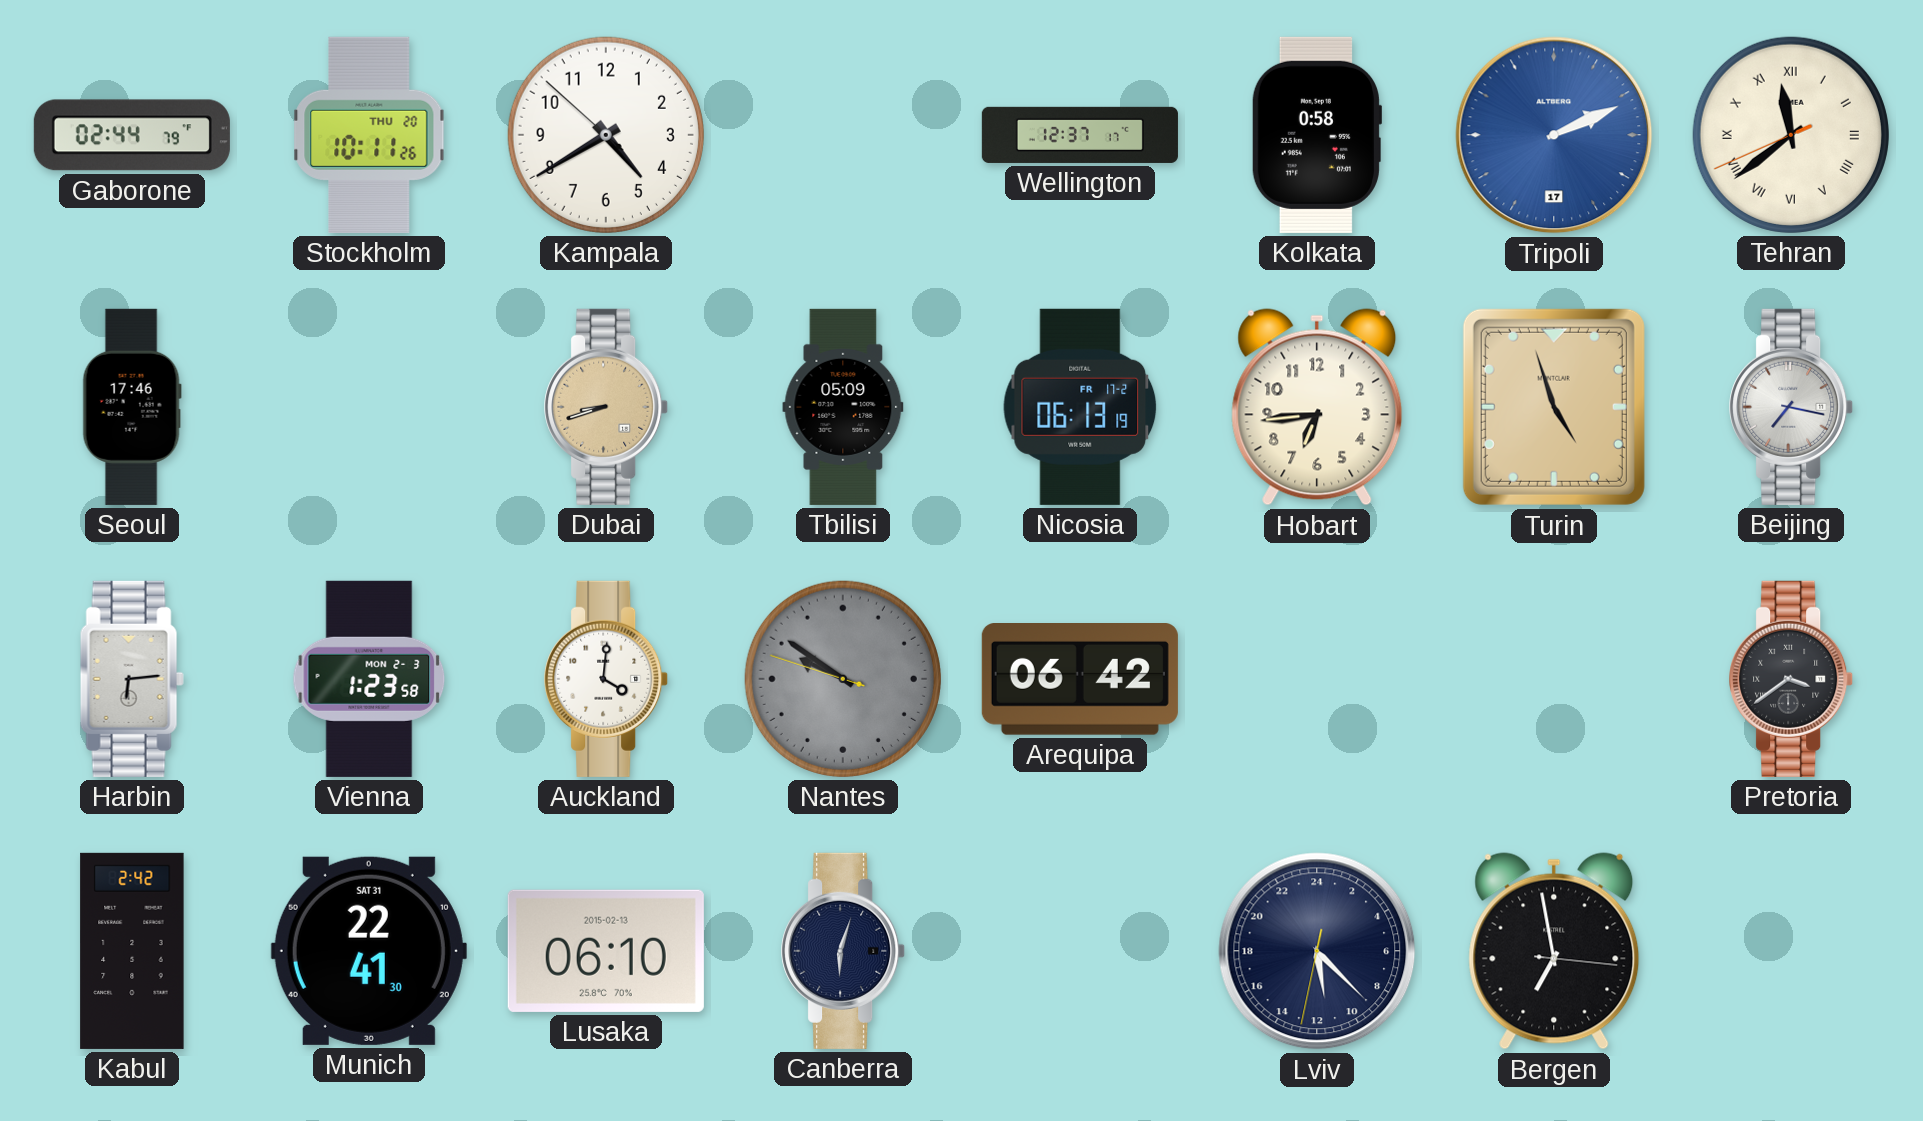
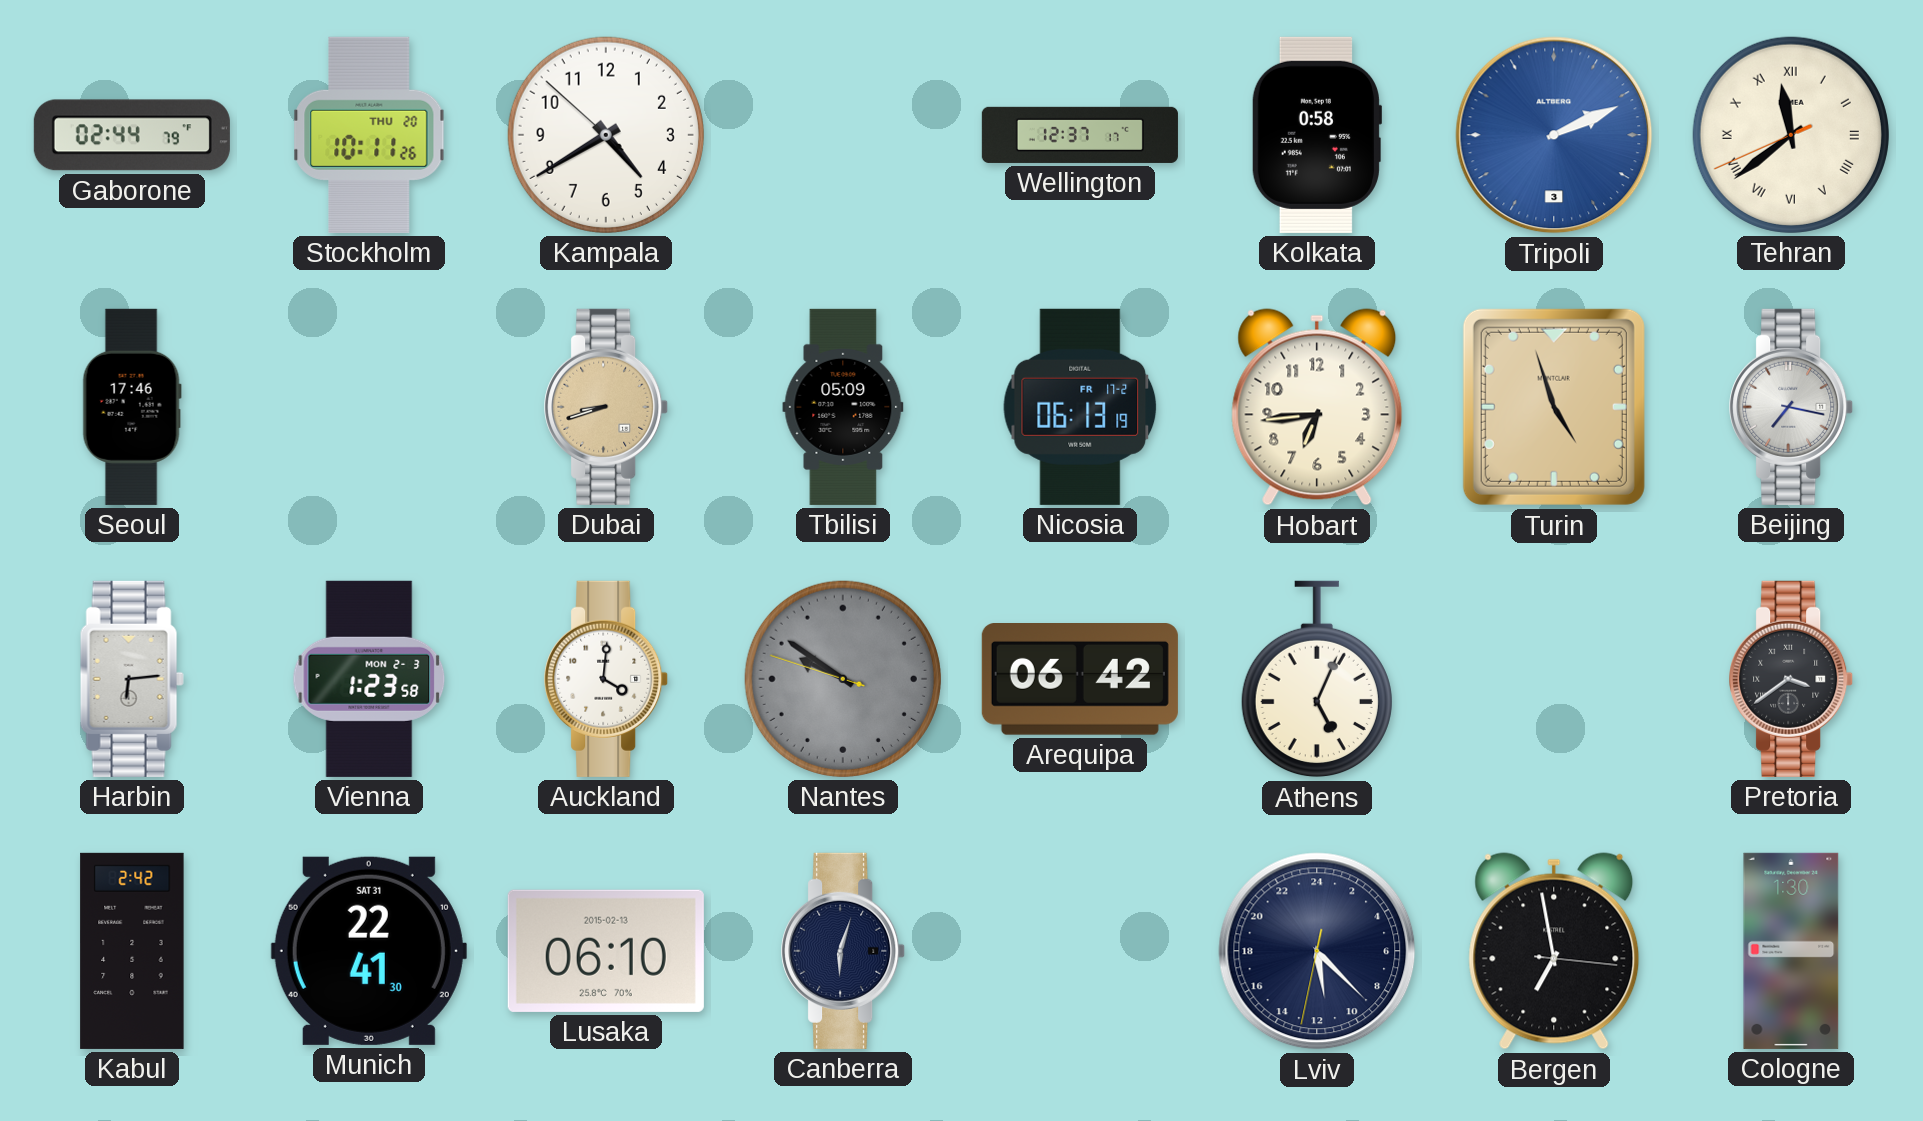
Tripoli date: 17 -> 3 (1554, 135)
Athens: none -> 5:04 (1317, 679)
Cologne: none -> 1:30 (1791, 951)
